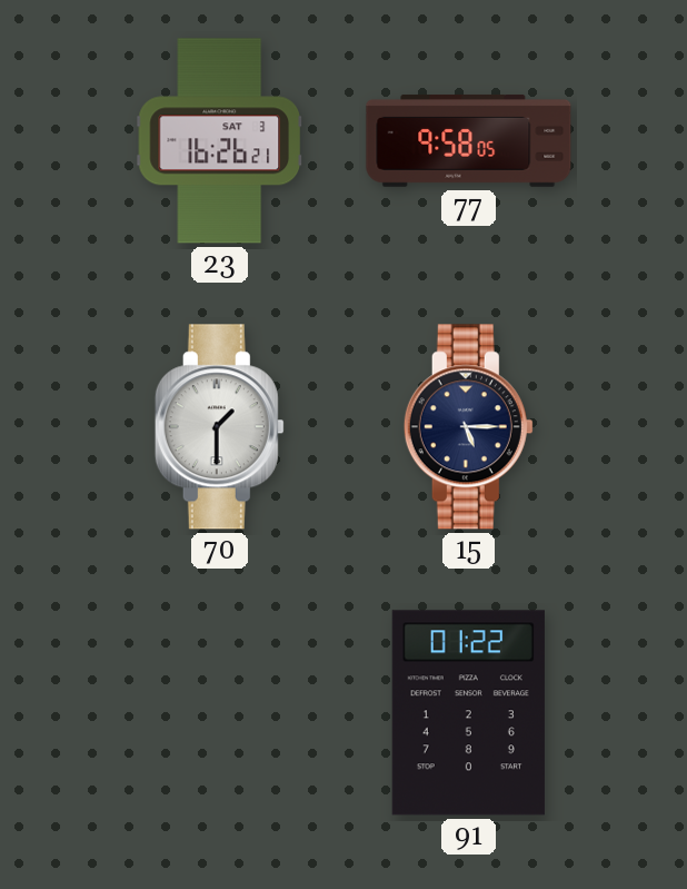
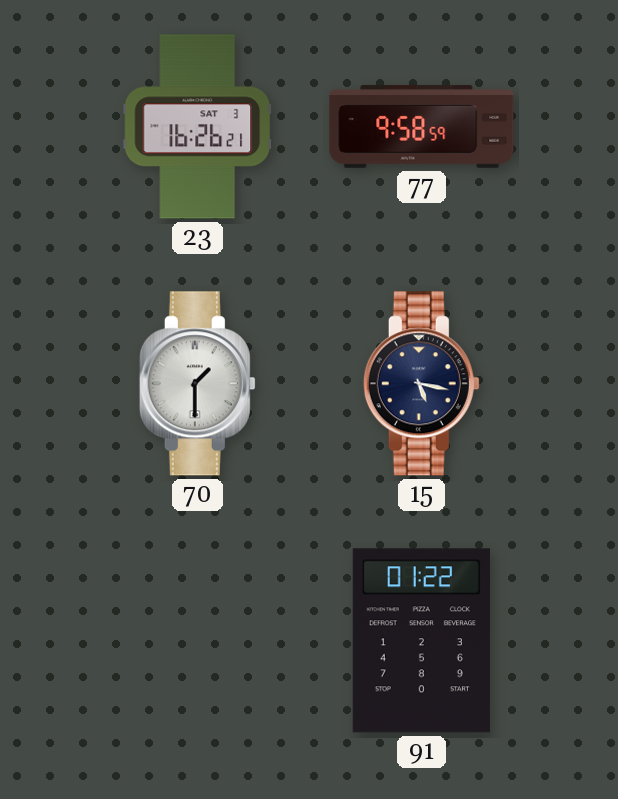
77: 9:58:05 -> 9:58:59 (422, 126)
15: 5:15 -> 5:17 (421, 384)
